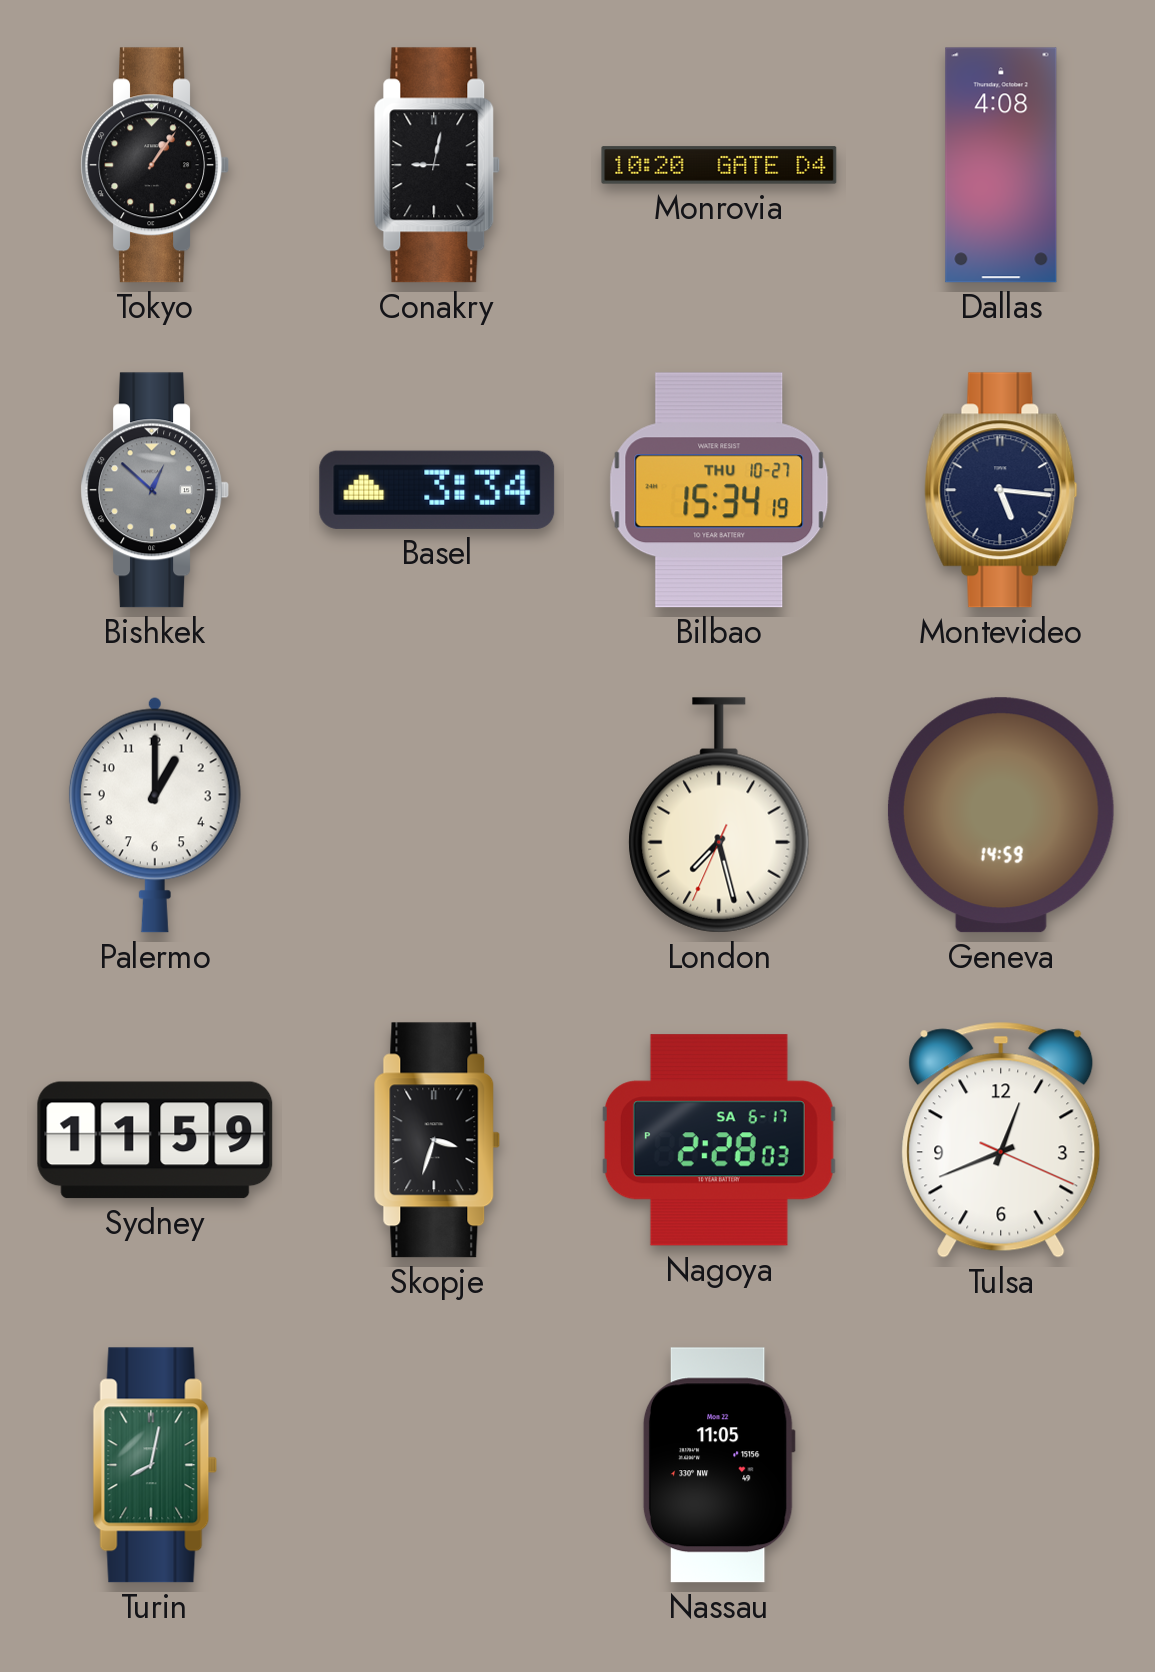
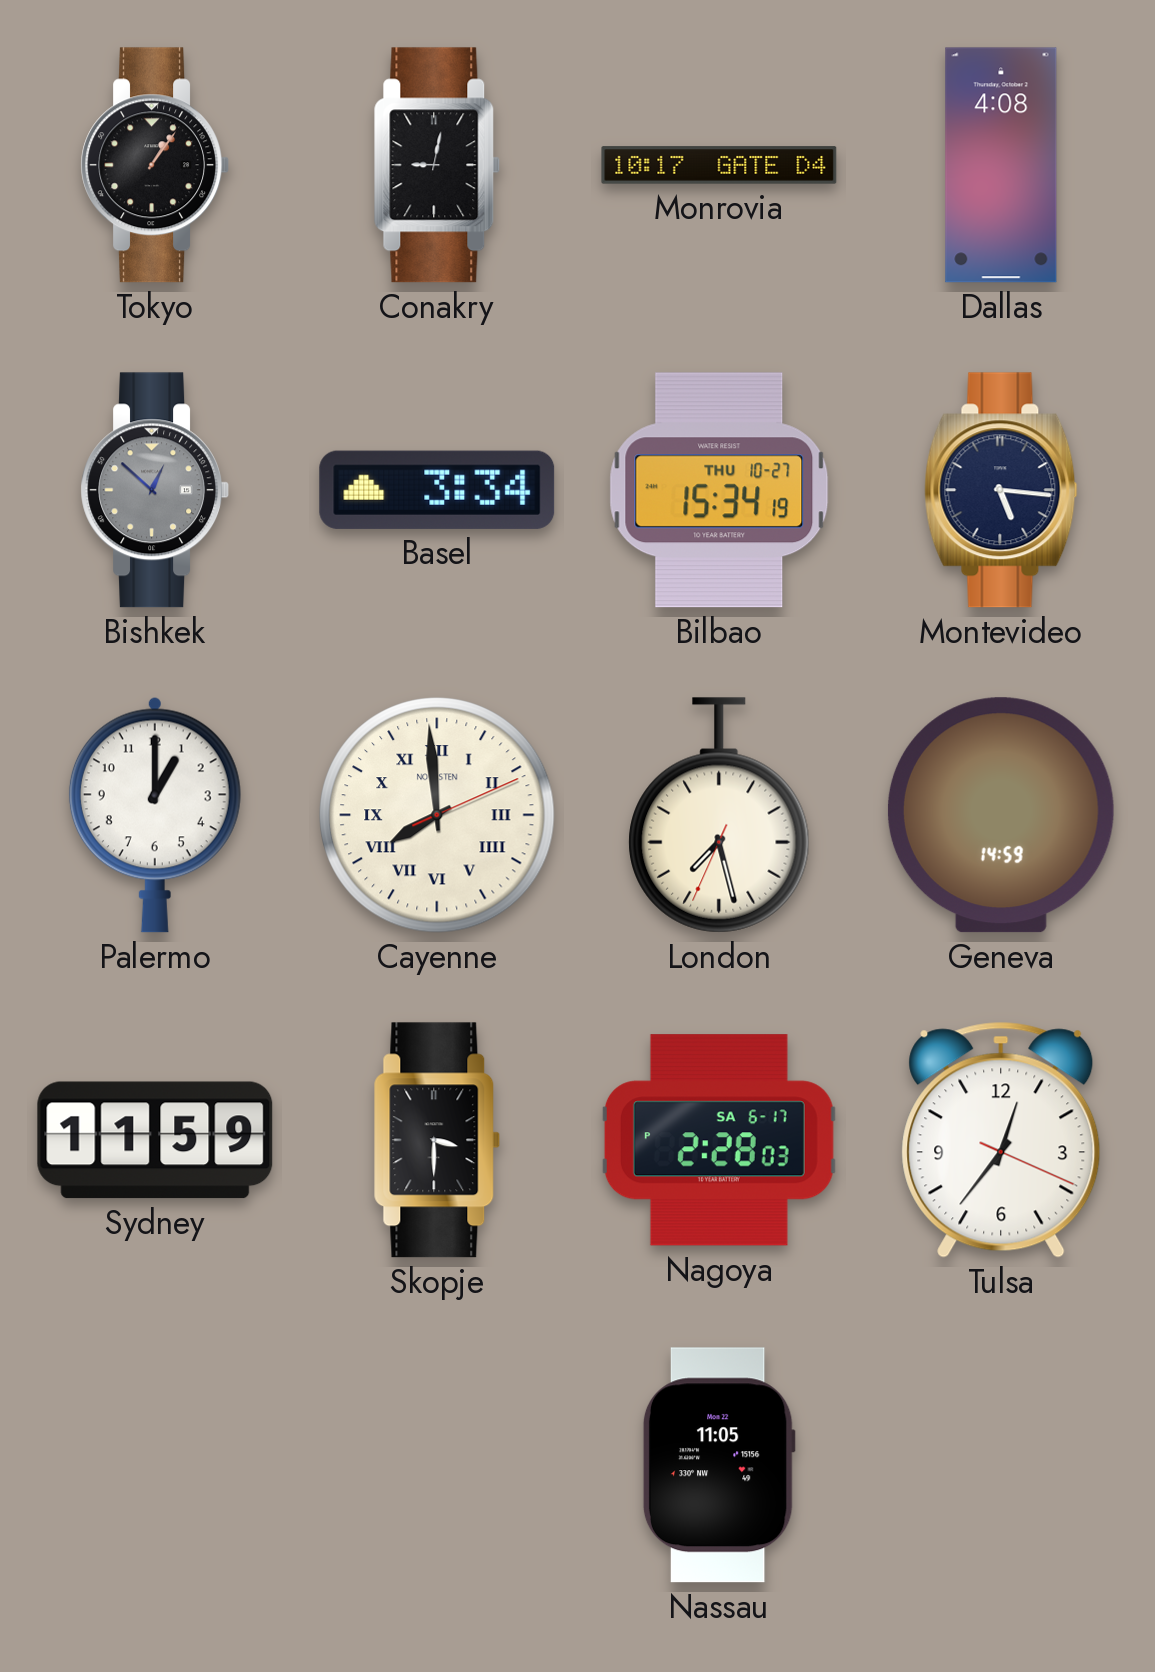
Monrovia: 10:20 -> 10:17 (719, 165)
Cayenne: none -> 7:59 (437, 815)
Skopje: 3:33 -> 3:30 (437, 1140)
Tulsa: 12:41 -> 12:36 (1001, 1140)
Turin: 8:02 -> none (155, 1465)
